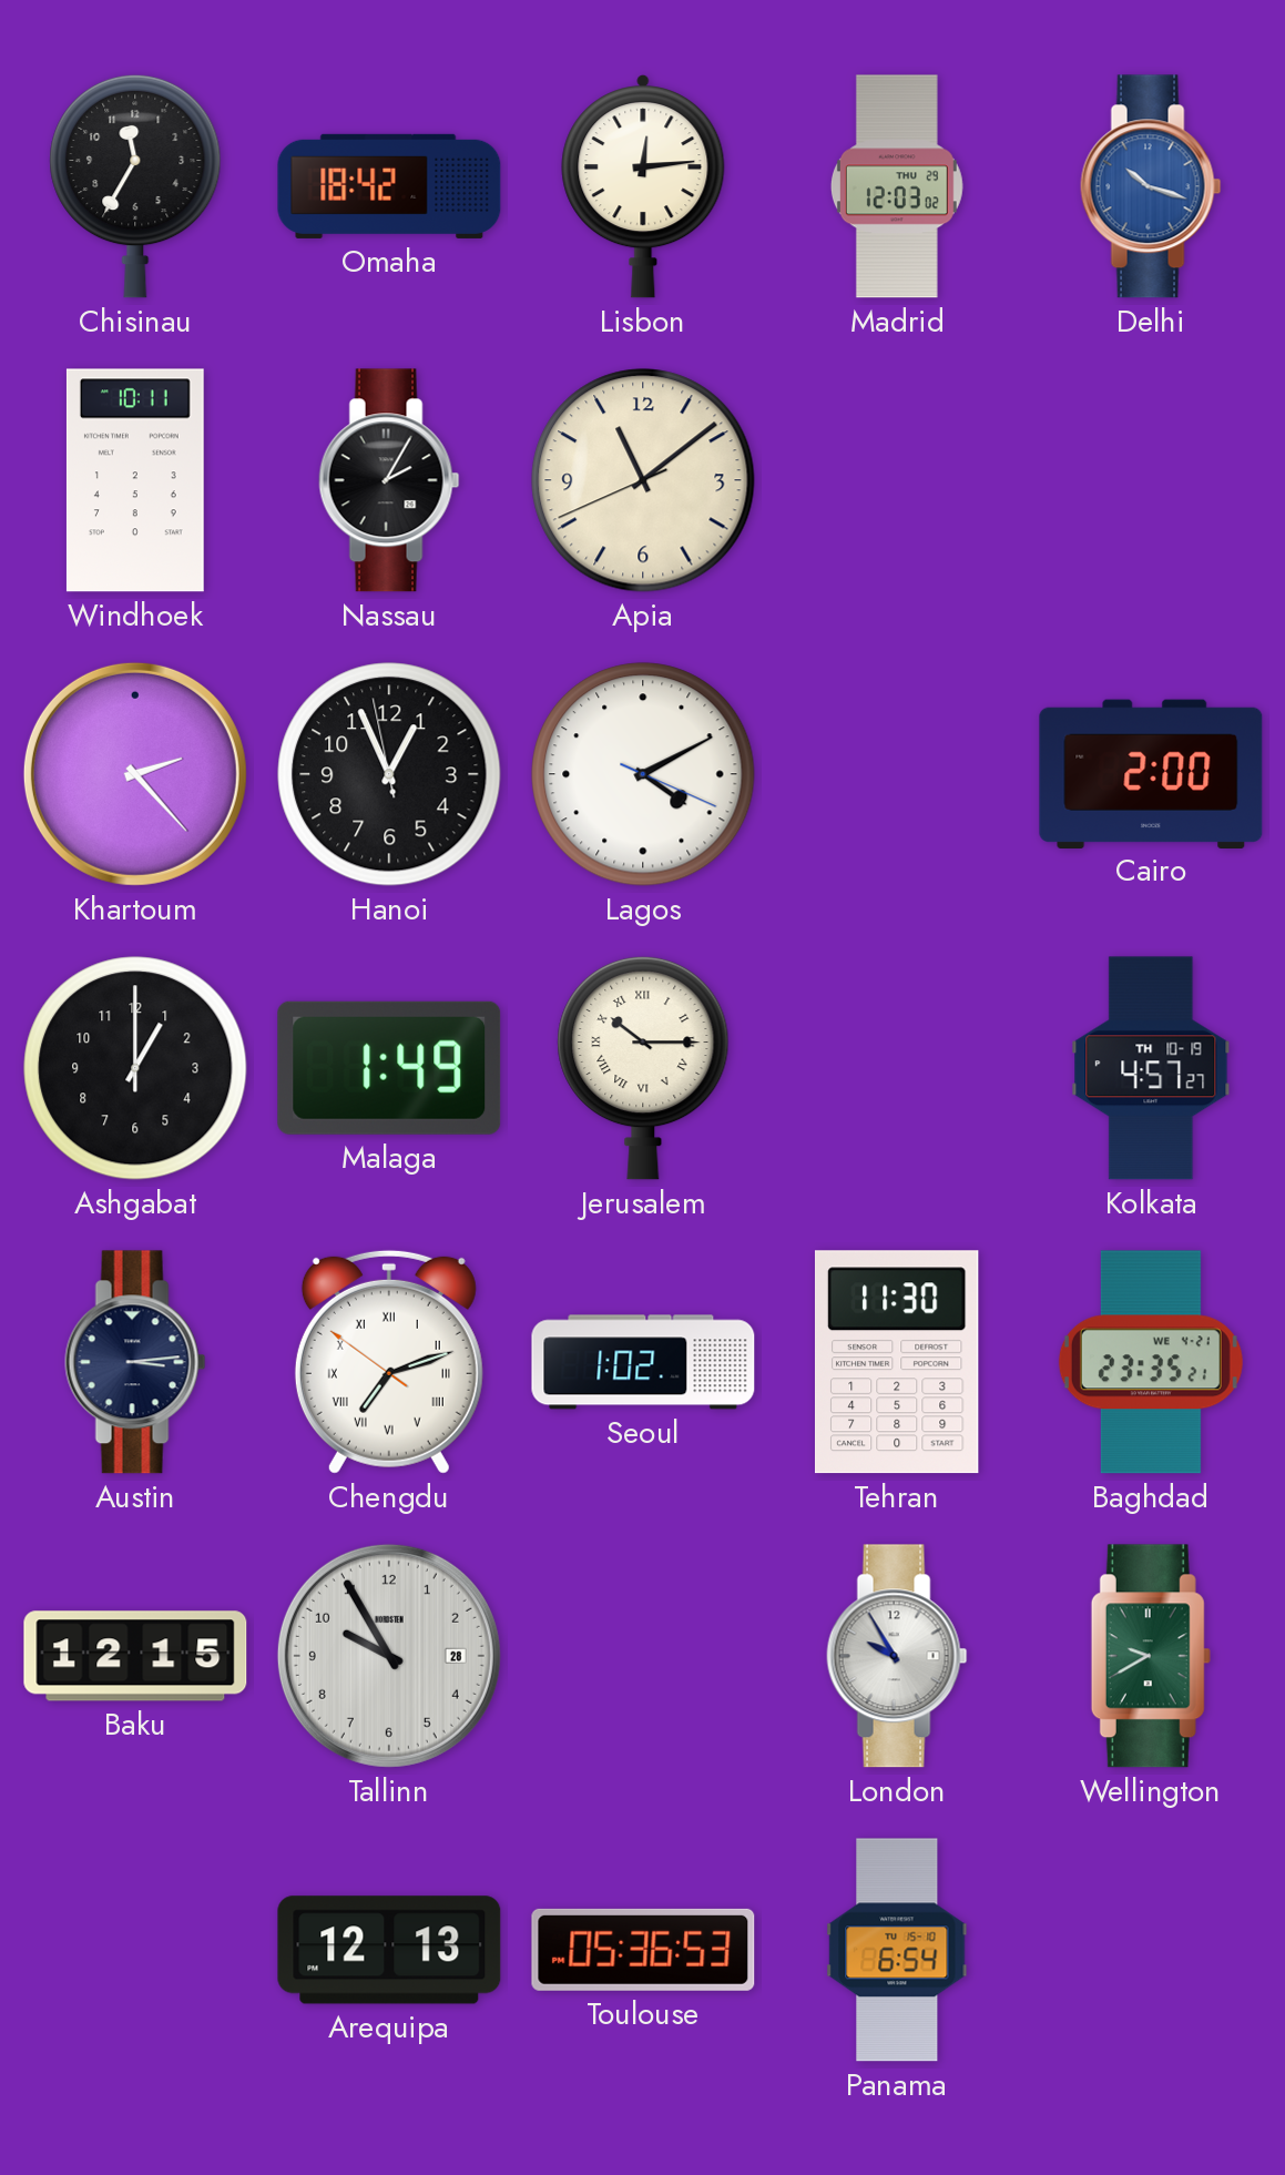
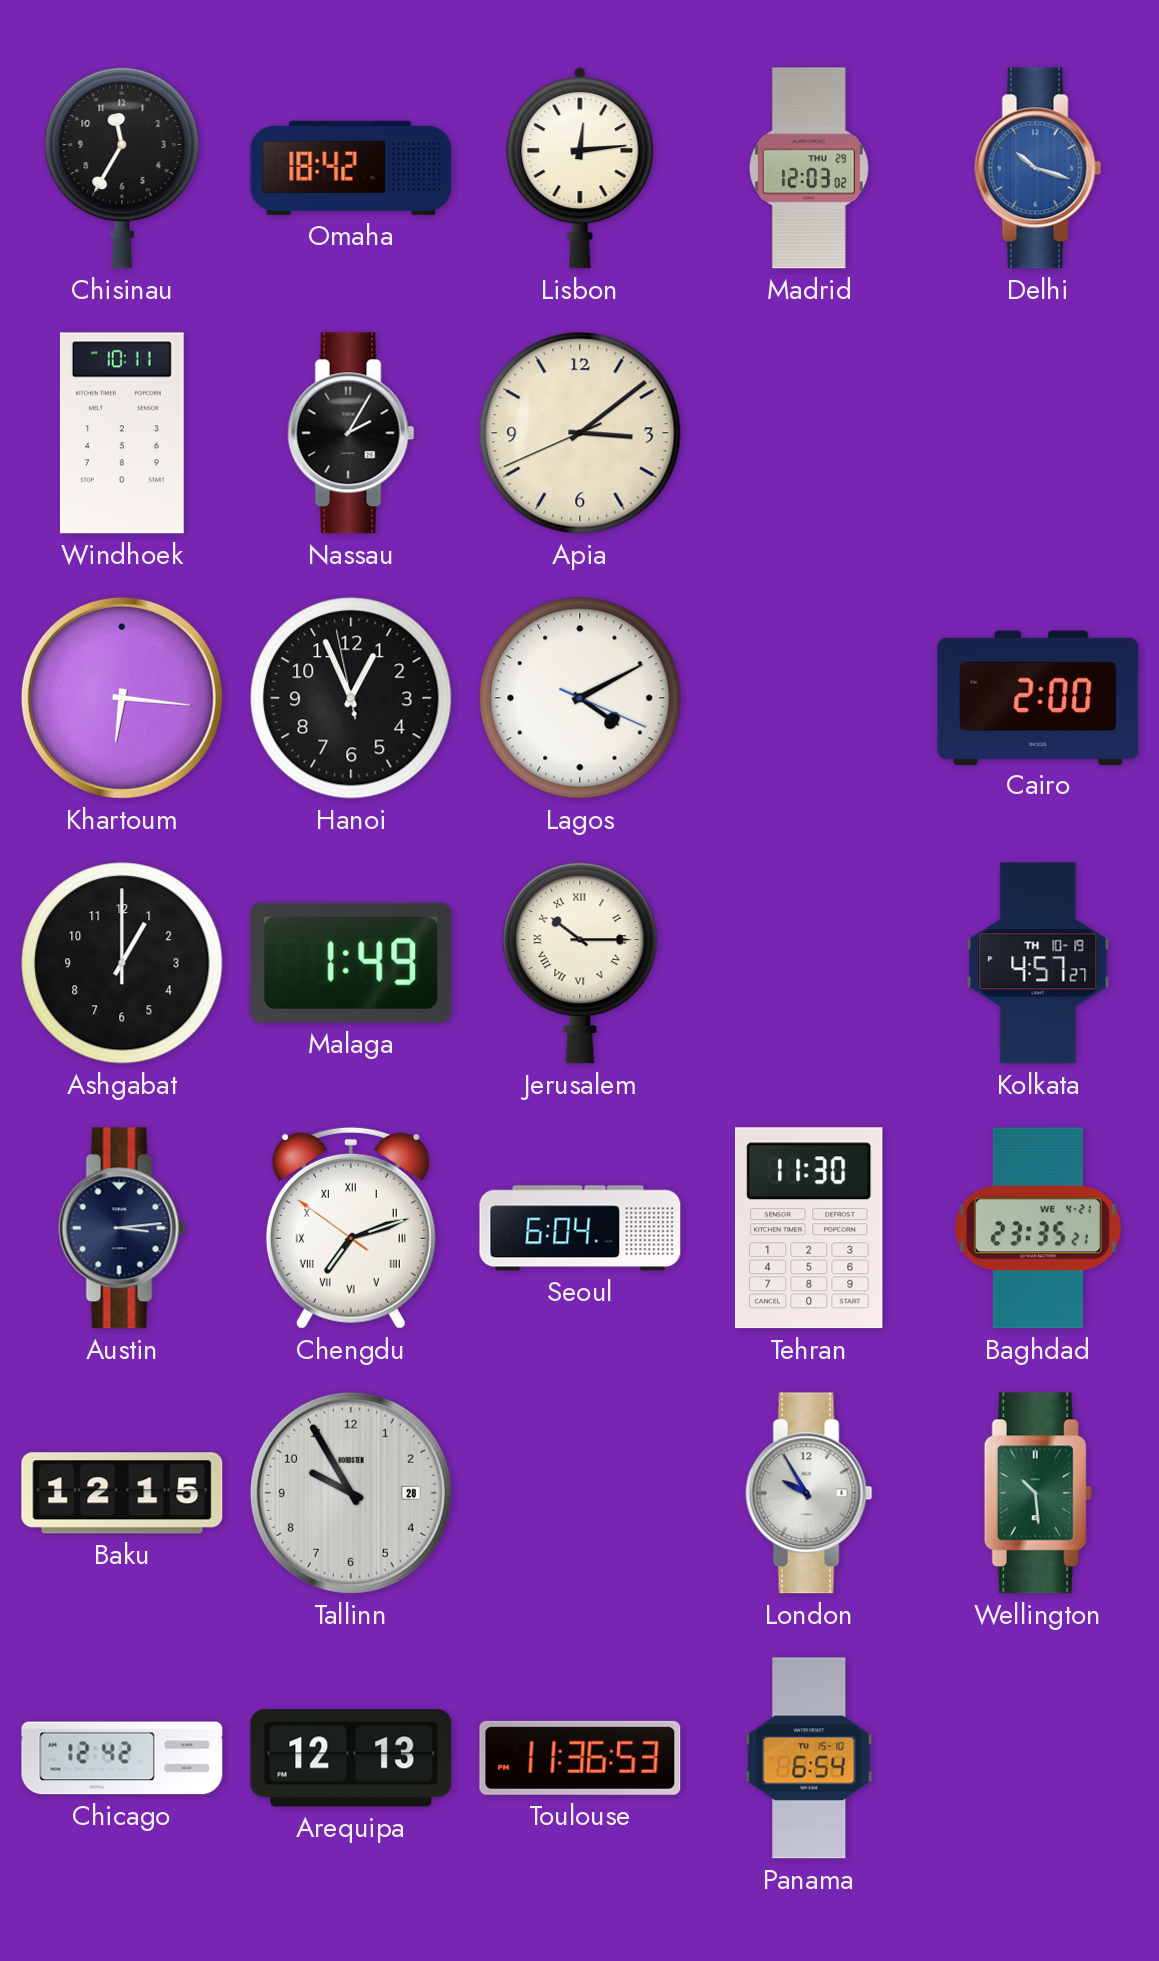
Apia: 11:08 -> 3:08 (580, 433)
Khartoum: 2:23 -> 6:16 (122, 698)
Seoul: 1:02 -> 6:04 (580, 1228)
Wellington: 9:40 -> 10:29 (1038, 1493)
Chicago: none -> 12:42 (122, 1758)
Toulouse: 05:36 -> 11:36 (580, 1758)
